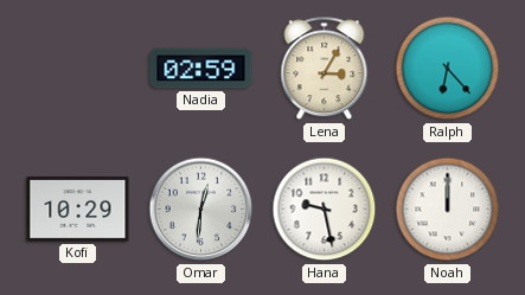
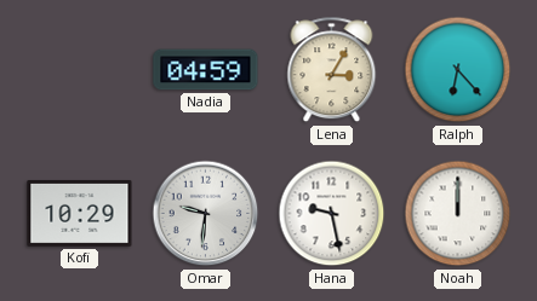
Nadia: 02:59 -> 04:59 (206, 70)
Omar: 12:31 -> 9:31 (206, 214)
